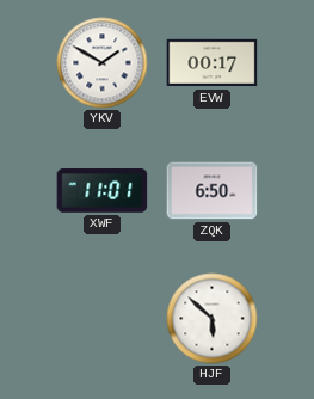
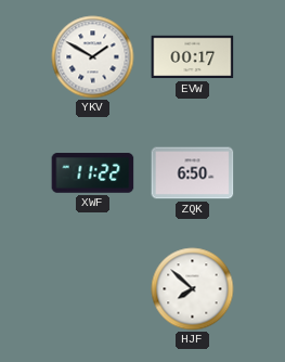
XWF: 11:01 -> 11:22 (93, 173)
HJF: 5:52 -> 7:52 (193, 289)
